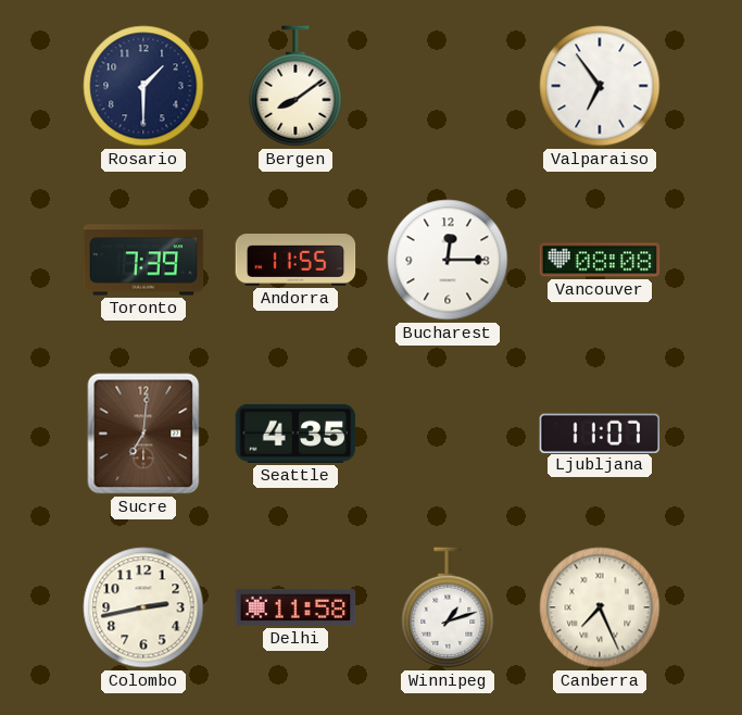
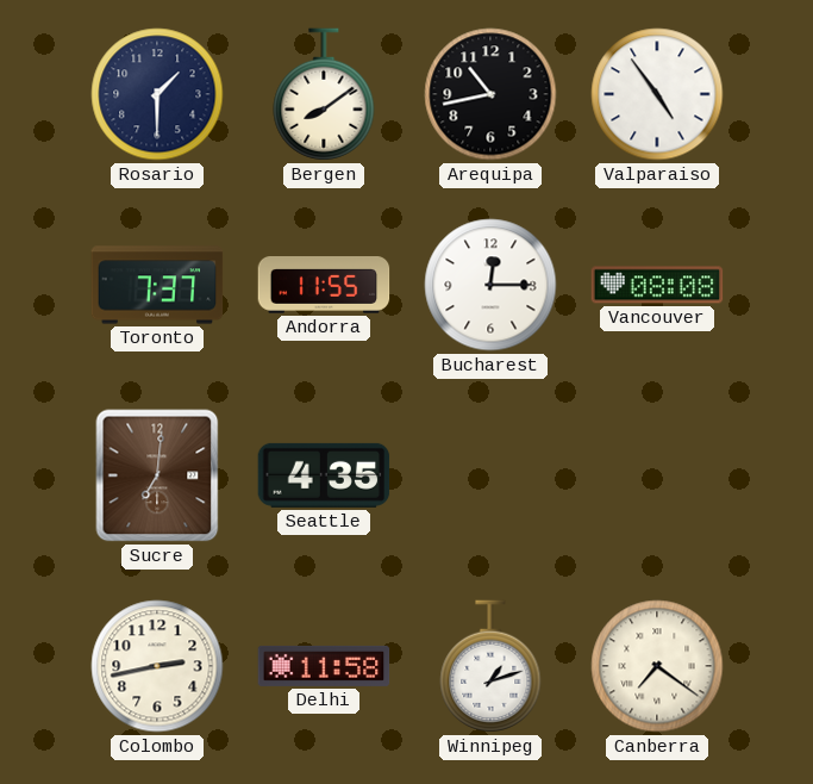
Arequipa: none -> 10:43 (490, 94)
Valparaiso: 6:54 -> 4:54 (657, 94)
Toronto: 7:39 -> 7:37 (157, 285)
Ljubljana: 11:07 -> none (600, 432)
Canberra: 7:26 -> 7:21 (657, 666)
